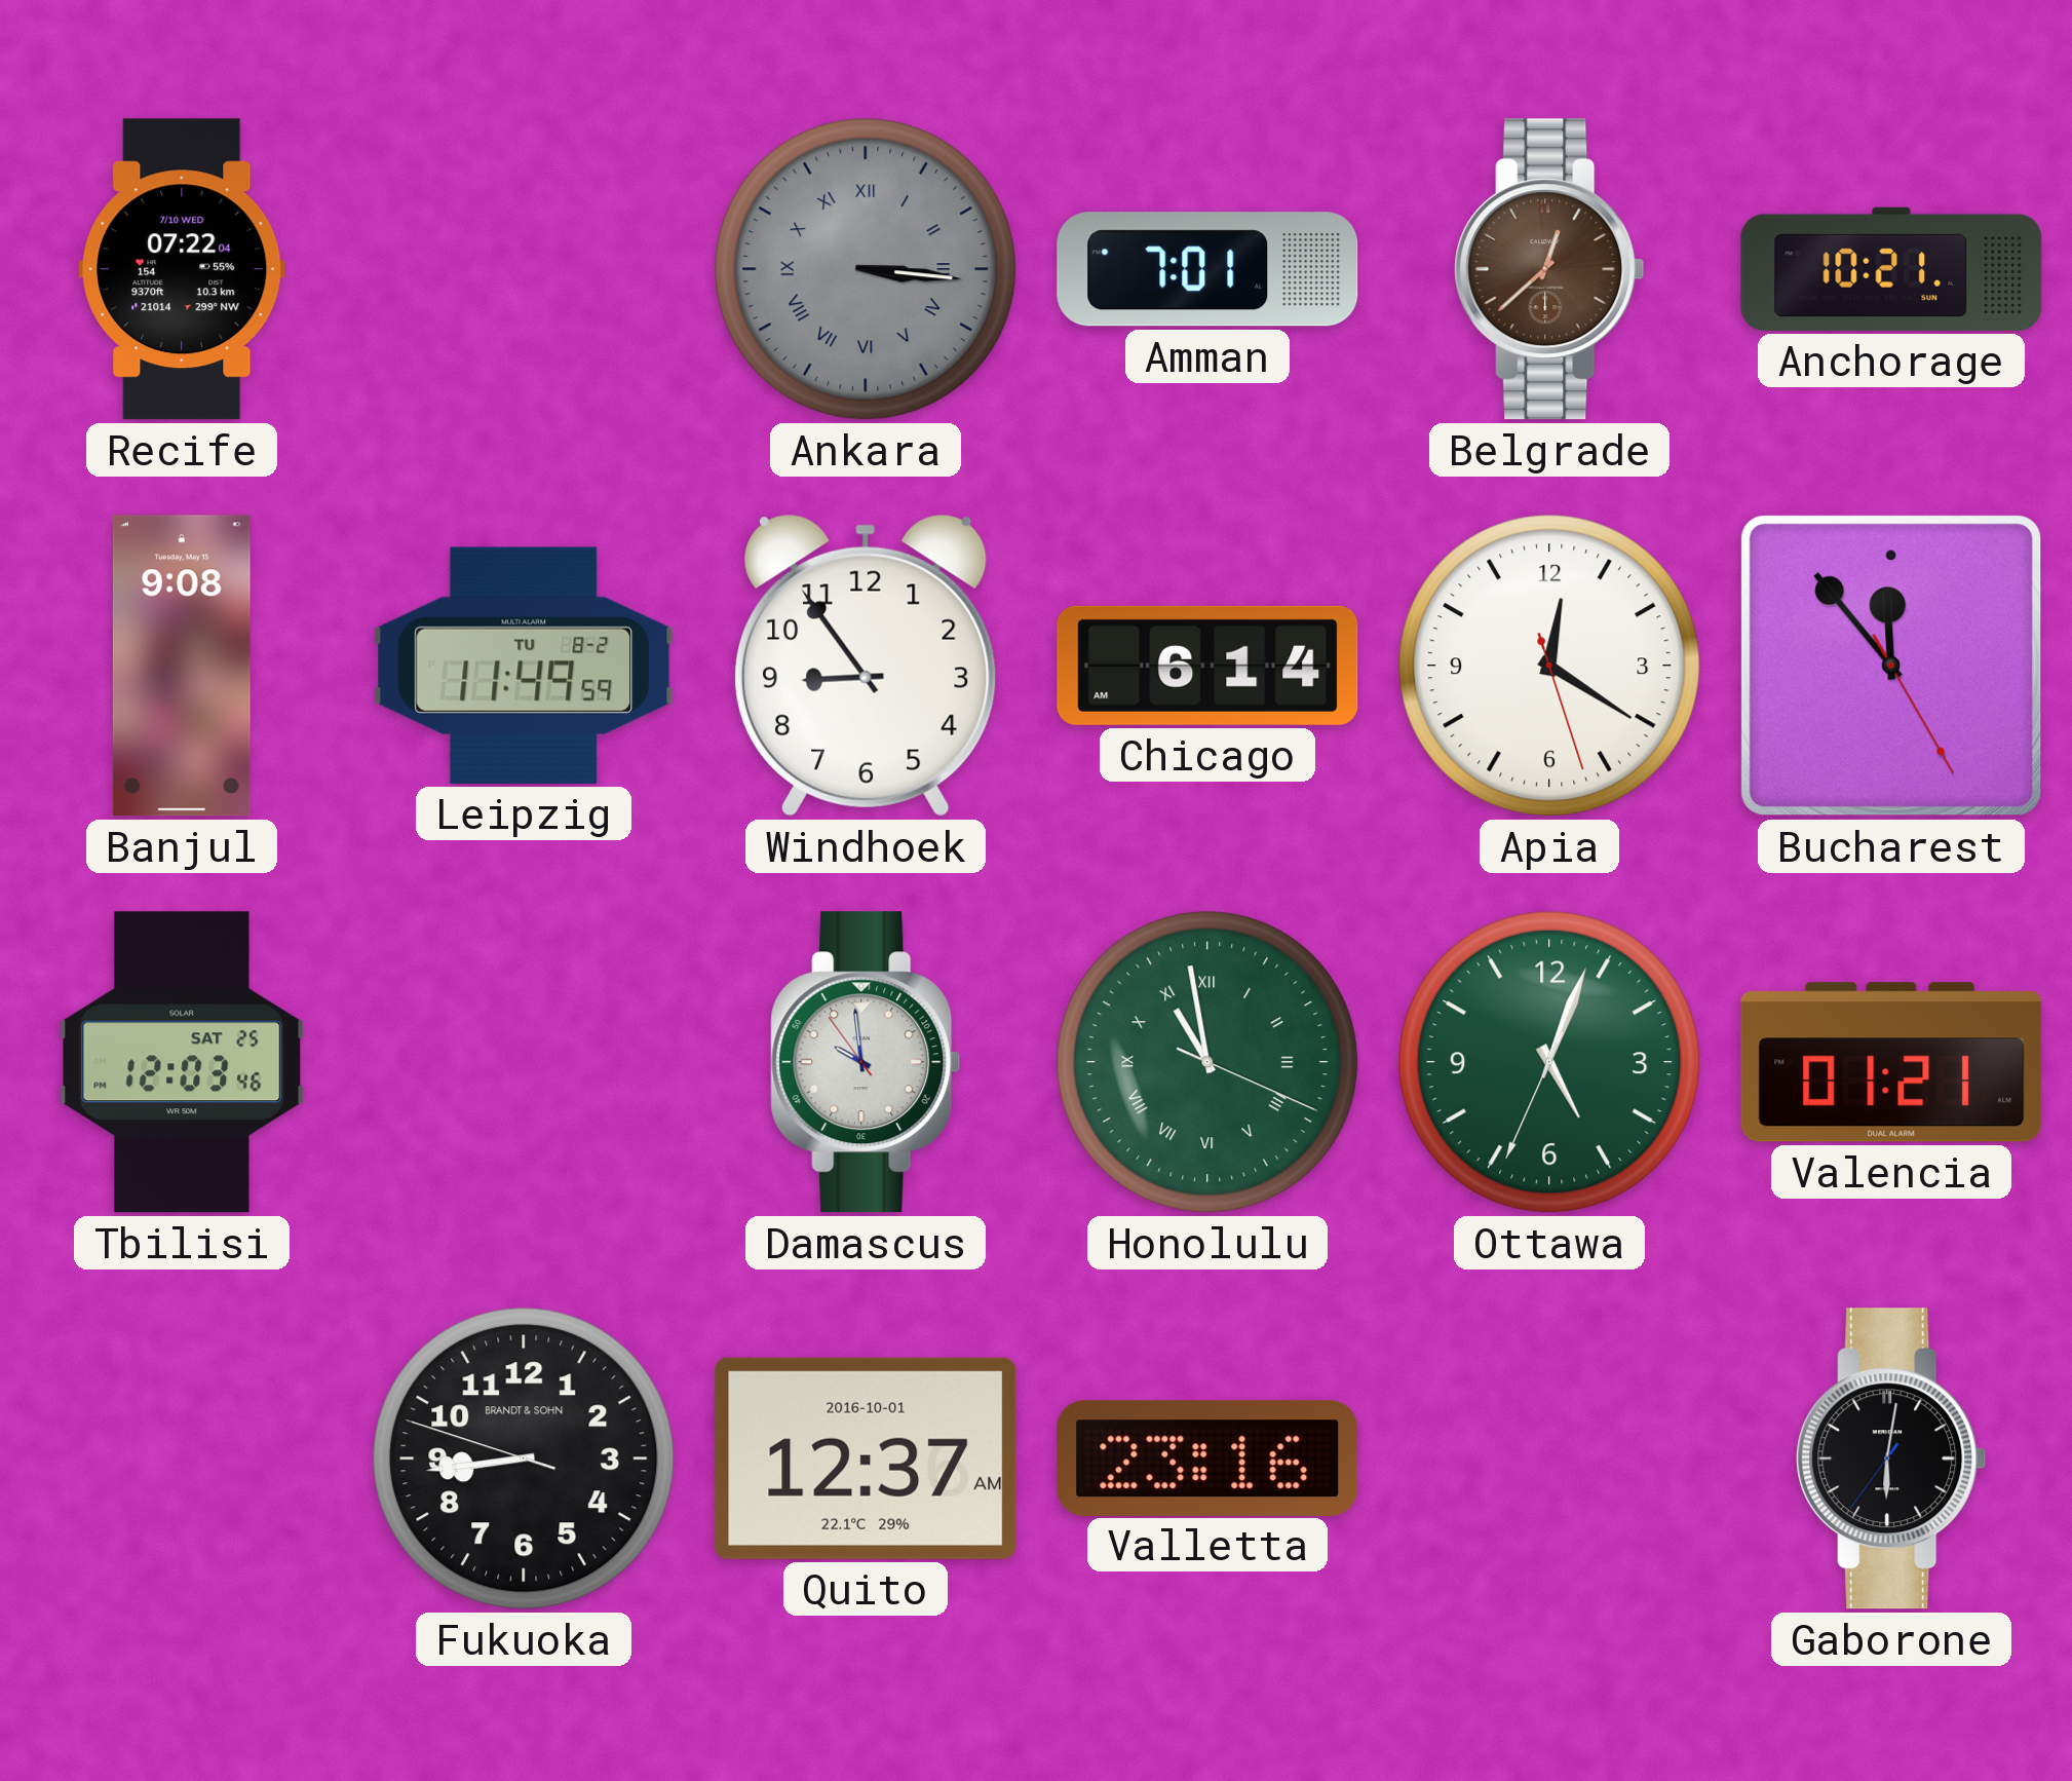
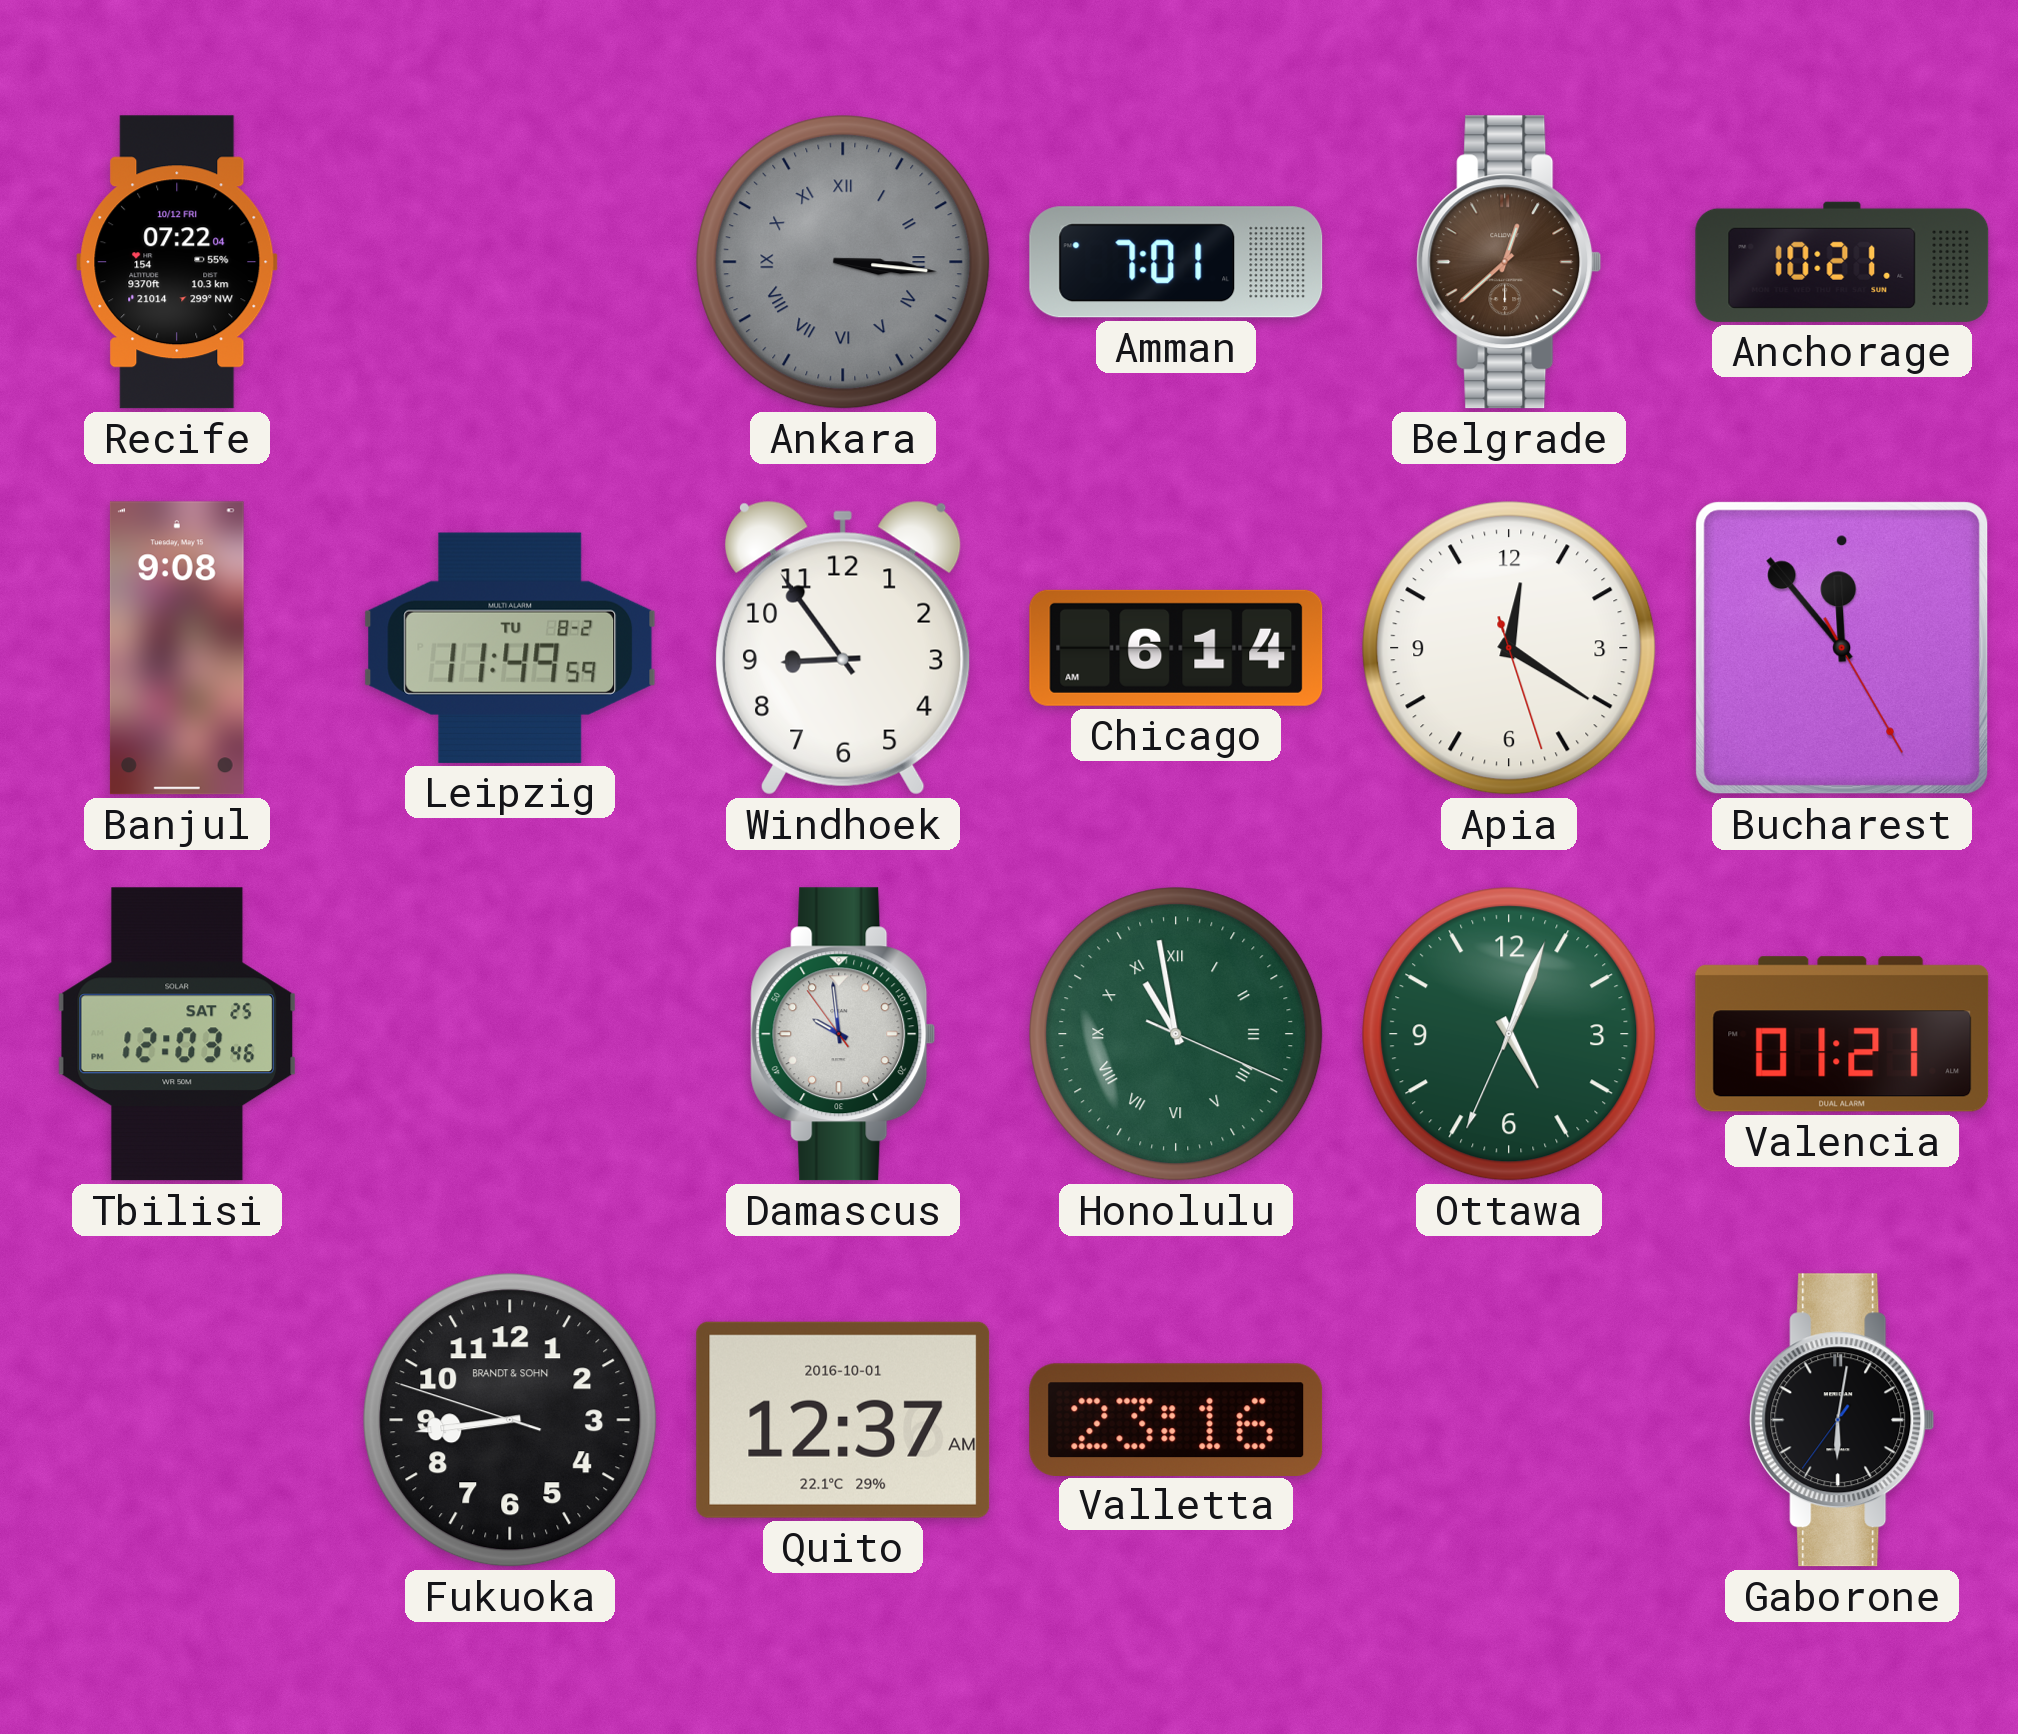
Recife date: 7/10 WED -> 10/12 FRI (177, 262)
